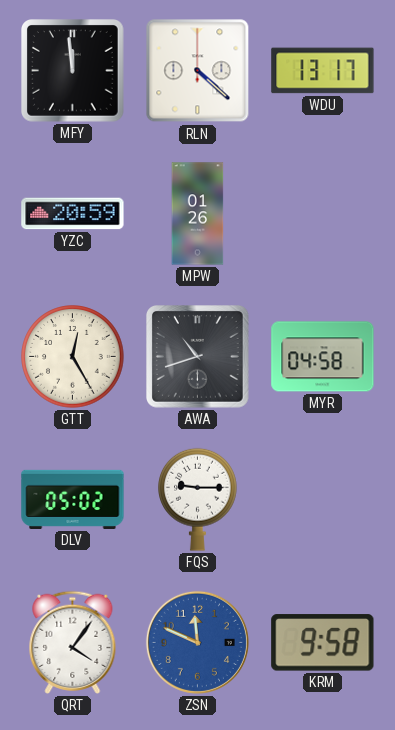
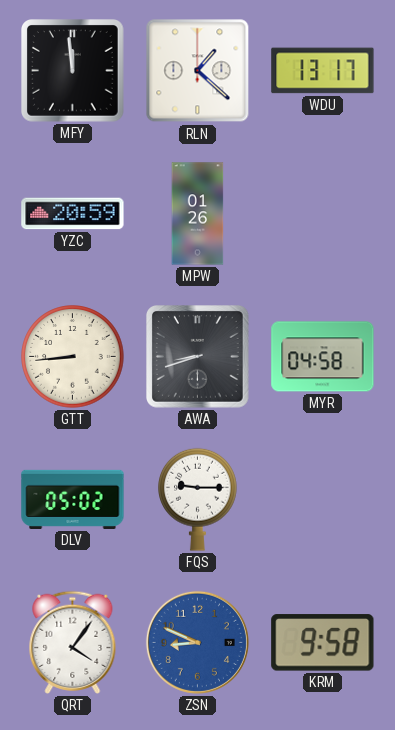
RLN: 4:22 -> 1:22 (198, 71)
GTT: 12:25 -> 8:44 (73, 357)
AWA: 10:42 -> 8:42 (198, 357)
ZSN: 11:49 -> 8:49 (197, 642)
